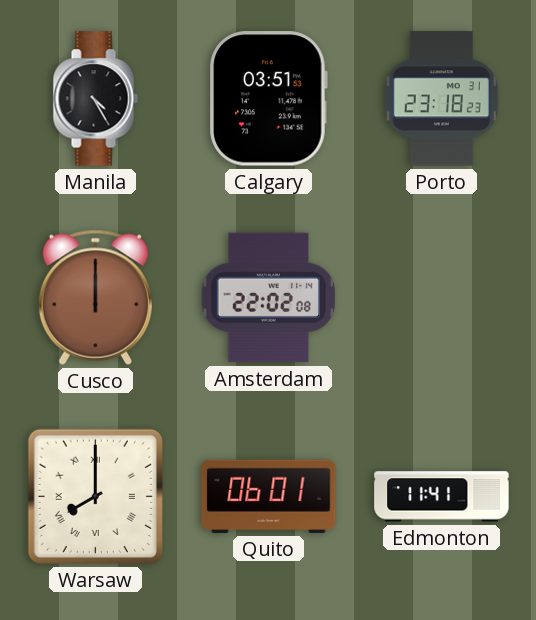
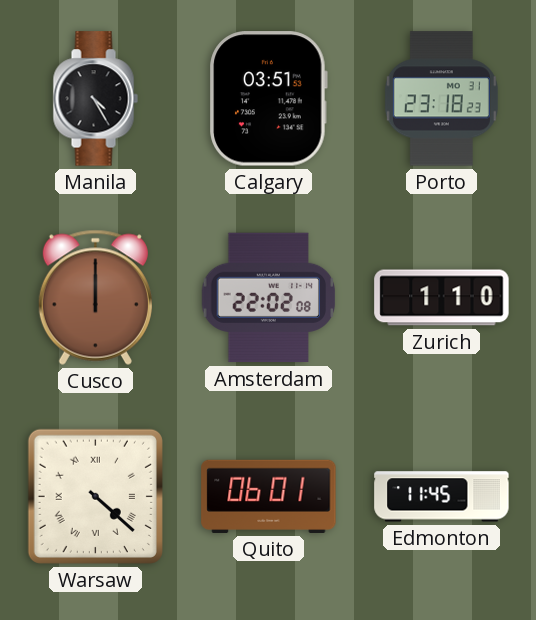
Zurich: none -> 1:10 (442, 298)
Warsaw: 8:00 -> 4:22 (95, 496)
Edmonton: 11:41 -> 11:45 (442, 497)
